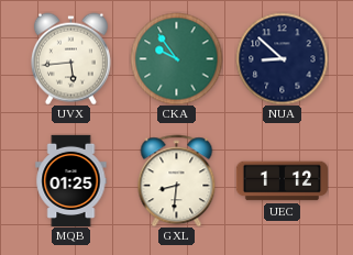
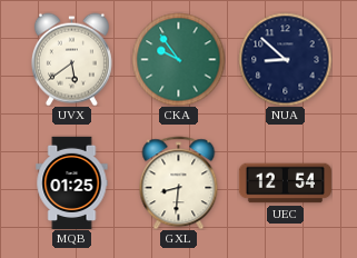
UVX: 5:44 -> 5:39 (71, 59)
UEC: 1:12 -> 12:54 (285, 183)
